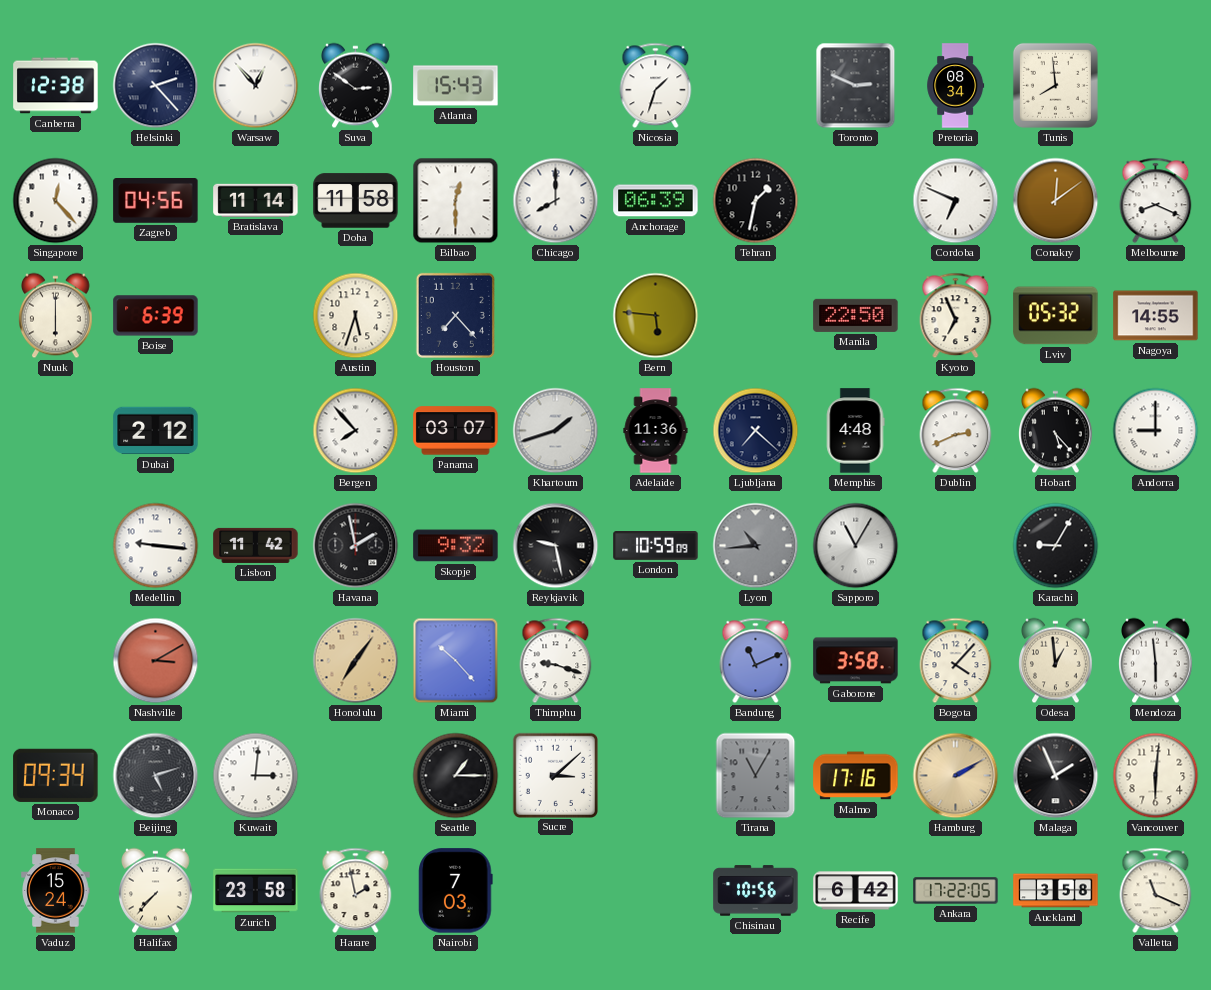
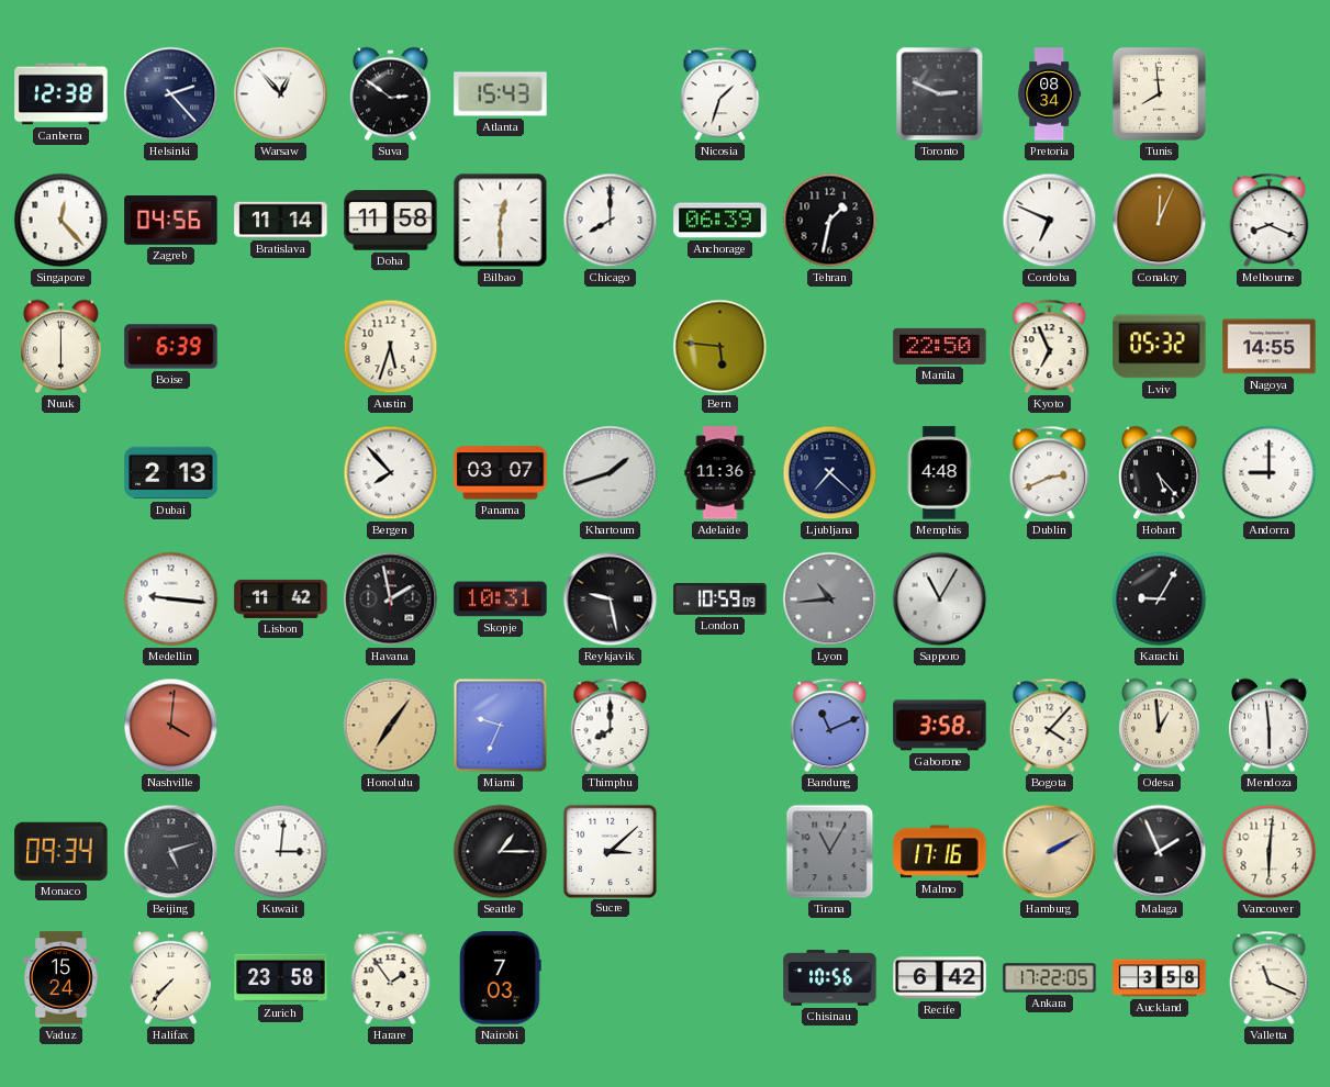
Conakry: 12:09 -> 12:04 (1160, 221)
Houston: 7:23 -> none (455, 315)
Dubai: 2:12 -> 2:13 (171, 473)
Skopje: 9:32 -> 10:31 (501, 599)
Nashville: 3:10 -> 4:01 (171, 726)
Miami: 10:23 -> 9:34 (501, 726)
Thimphu: 9:18 -> 8:00 (611, 726)
Harare: 1:58 -> 1:54 (391, 978)
